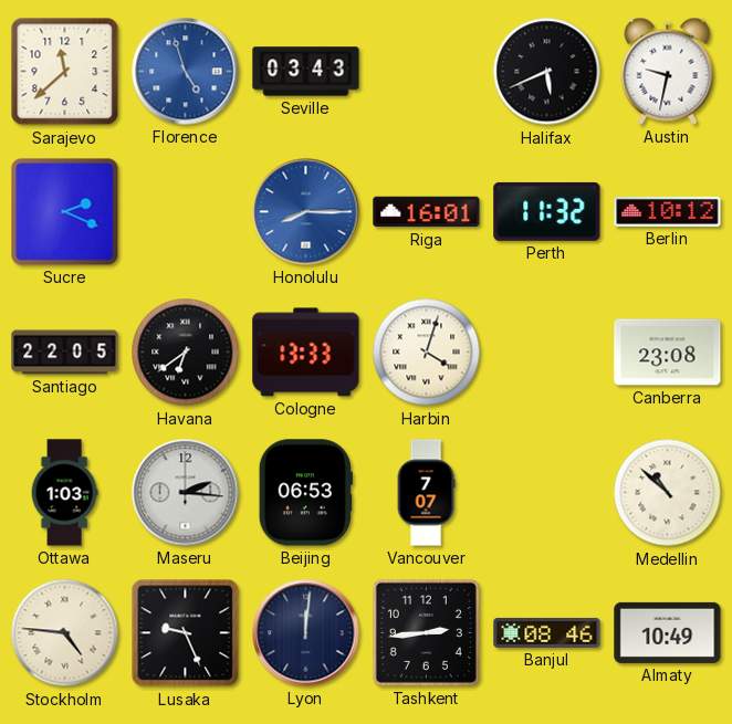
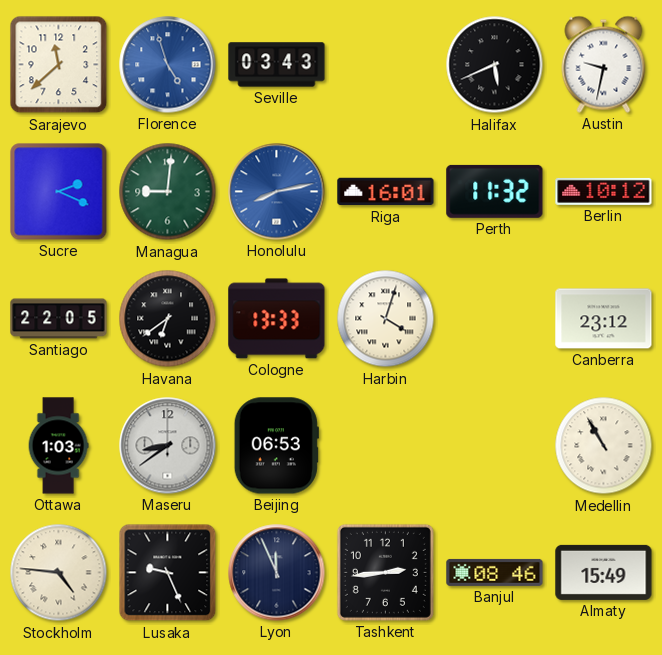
Managua: none -> 9:01 (168, 192)
Honolulu: 8:15 -> 8:13 (277, 192)
Canberra: 23:08 -> 23:12 (604, 319)
Maseru: 2:16 -> 8:39 (168, 446)
Vancouver: 7:07 -> none (426, 493)
Medellin: 10:52 -> 10:55 (604, 446)
Lyon: 12:01 -> 11:56 (277, 573)
Almaty: 10:49 -> 15:49 (604, 572)
